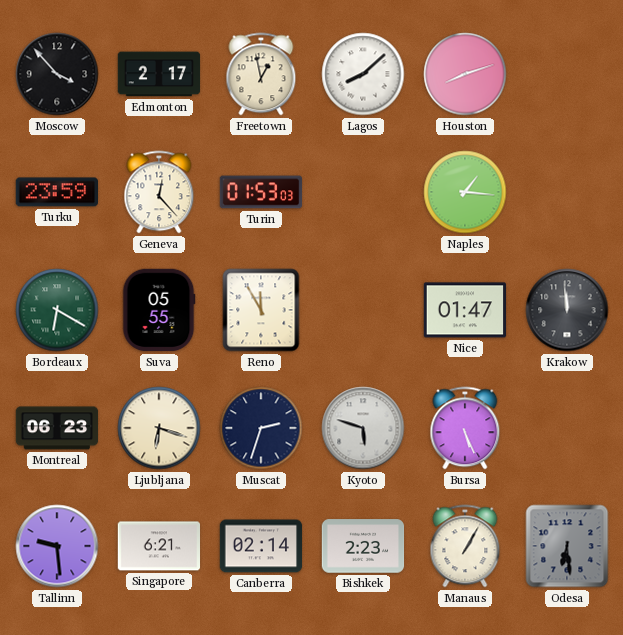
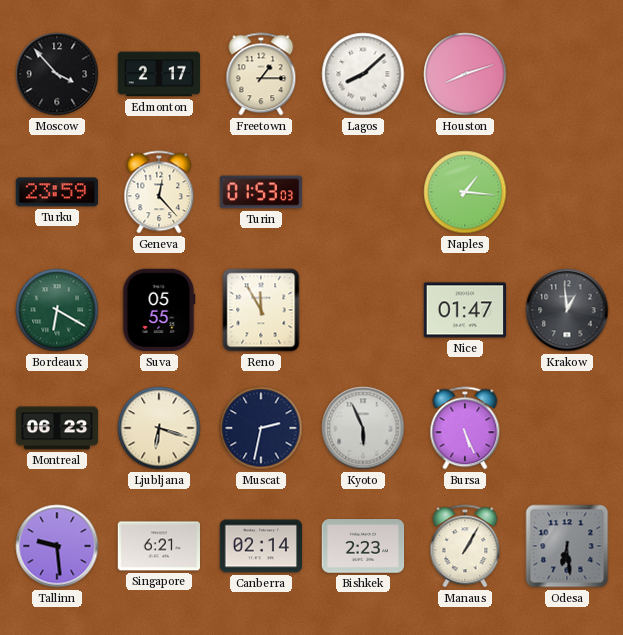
Freetown: 12:58 -> 1:15 (261, 74)
Krakow: 11:59 -> 12:59 (567, 310)
Muscat: 2:33 -> 2:32 (261, 428)
Kyoto: 5:48 -> 5:56 (363, 428)
